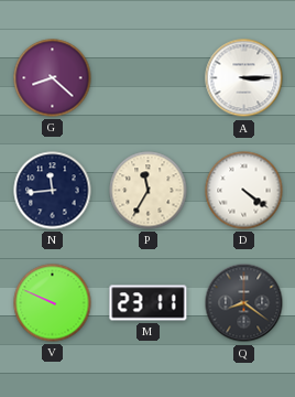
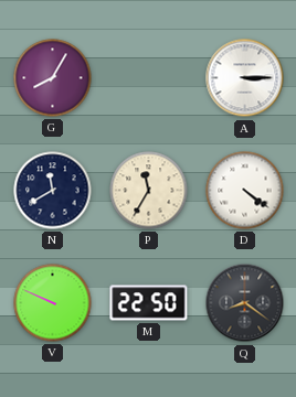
G: 8:22 -> 8:05 (53, 78)
N: 11:44 -> 11:40 (53, 191)
M: 23:11 -> 22:50 (149, 303)
